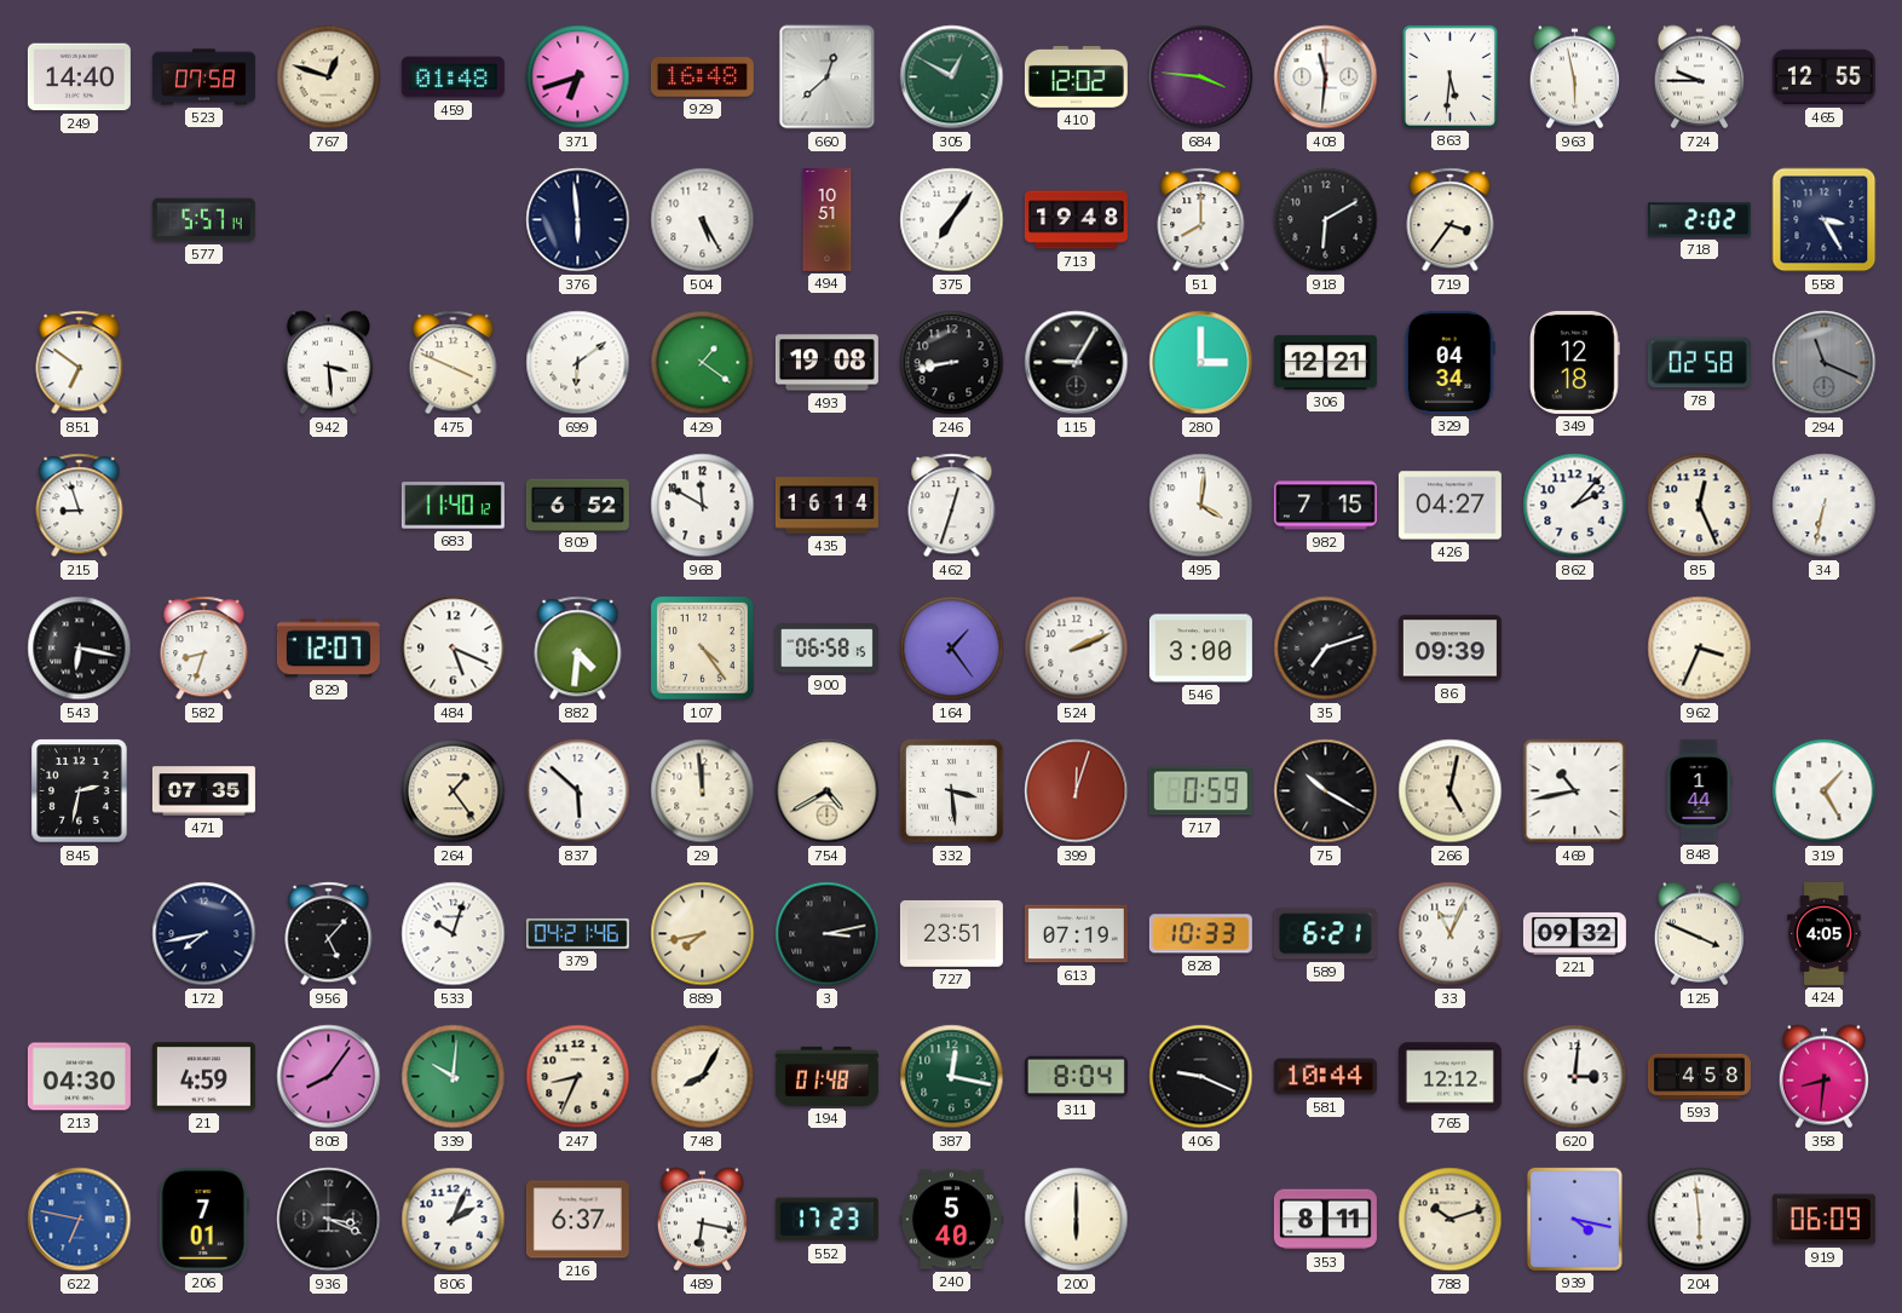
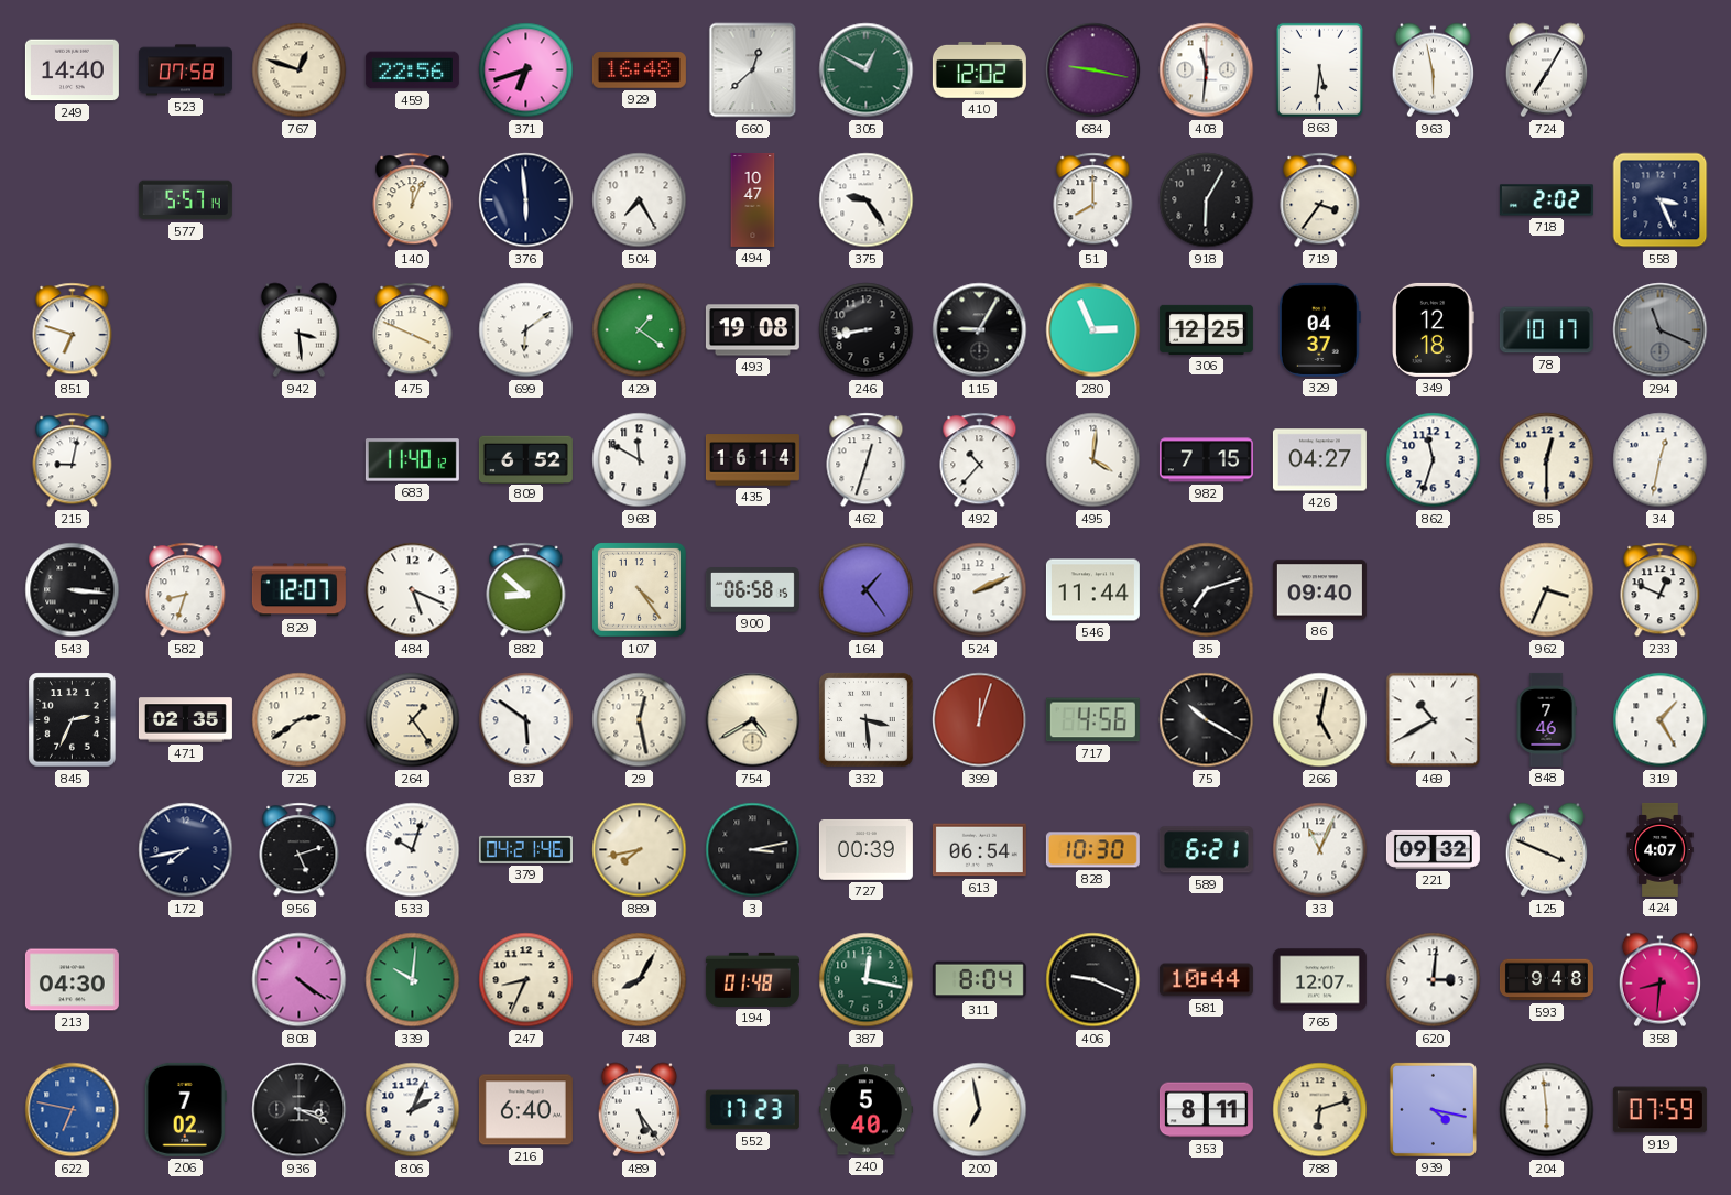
459: 01:48 -> 22:56 (412, 70)
684: 3:46 -> 9:17 (1093, 70)
724: 9:45 -> 7:05 (1546, 70)
465: 12:55 -> none (1823, 77)
140: none -> 12:04 (413, 200)
504: 5:25 -> 7:25 (640, 200)
494: 10:51 -> 10:47 (753, 199)
375: 7:06 -> 9:24 (867, 200)
713: 19:48 -> none (1076, 220)
918: 6:10 -> 6:05 (1207, 200)
558: 3:25 -> 3:26 (1661, 200)
851: 6:51 -> 6:48 (73, 330)
280: 3:00 -> 2:56 (1093, 330)
306: 12:21 -> 12:25 (1206, 329)
329: 04:34 -> 04:37 (1319, 329)
78: 02:58 -> 10:17 (1546, 330)
215: 8:57 -> 9:02 (73, 460)
492: none -> 10:37 (980, 460)
862: 2:07 -> 11:33 (1434, 460)
85: 12:26 -> 12:30 (1547, 460)
34: 6:32 -> 12:32 (1661, 460)
543: 6:17 -> 3:16 (73, 590)
882: 4:31 -> 8:52 (526, 590)
546: 3:00 -> 11:44 (1092, 590)
86: 09:39 -> 09:40 (1319, 590)
233: none -> 12:49 (1661, 590)
845: 2:32 -> 2:34 (73, 720)
471: 07:35 -> 02:35 (185, 720)
725: none -> 2:39 (300, 720)
837: 5:52 -> 5:51 (526, 720)
29: 11:59 -> 12:28 (640, 720)
717: 0:59 -> 4:56 (1092, 720)
469: 10:43 -> 10:40 (1434, 720)
848: 1:44 -> 7:46 (1546, 719)
956: 5:07 -> 5:12 (300, 850)
727: 23:51 -> 00:39 (865, 849)
613: 07:19 -> 06:54 (979, 850)
828: 10:33 -> 10:30 (1092, 850)
424: 4:05 -> 4:07 (1661, 849)
21: 4:59 -> none (203, 1077)
808: 8:06 -> 4:21 (300, 980)
765: 12:12 -> 12:07 (1319, 980)
593: 4:58 -> 9:48 (1546, 980)
206: 7:01 -> 7:02 (185, 1109)
216: 6:37 -> 6:40 (525, 1110)
489: 6:17 -> 5:24 (639, 1110)
200: 6:00 -> 6:58 (980, 1110)
788: 10:12 -> 6:12 (1320, 1110)
919: 06:09 -> 07:59 (1659, 1110)
